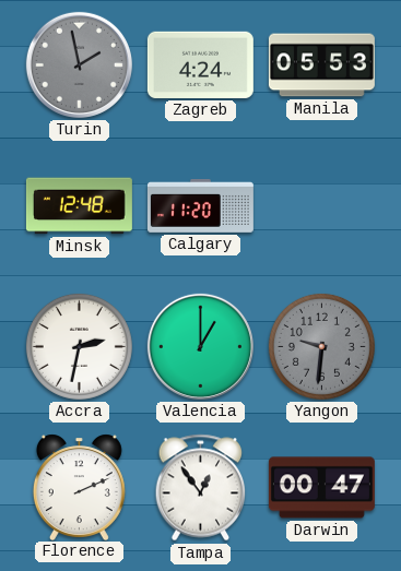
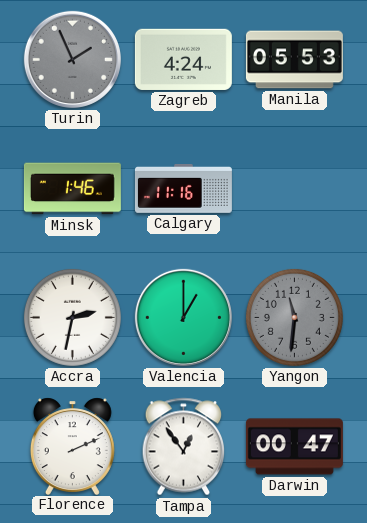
Turin: 1:58 -> 1:56 (72, 59)
Minsk: 12:48 -> 1:46 (72, 189)
Calgary: 11:20 -> 11:16 (183, 189)
Yangon: 9:31 -> 11:31 (294, 317)
